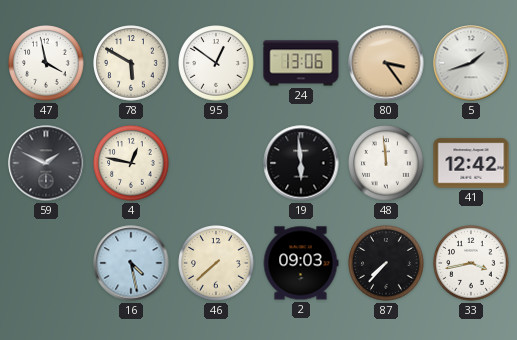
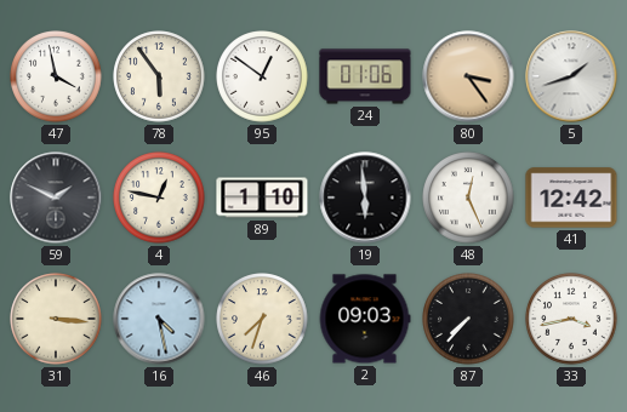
78: 5:50 -> 5:54 (159, 76)
24: 13:06 -> 01:06 (365, 76)
89: none -> 1:10 (262, 198)
48: 11:59 -> 12:26 (468, 198)
31: none -> 3:16 (56, 319)
46: 7:38 -> 7:33 (262, 319)
